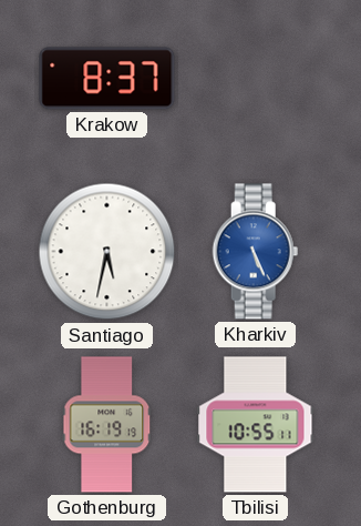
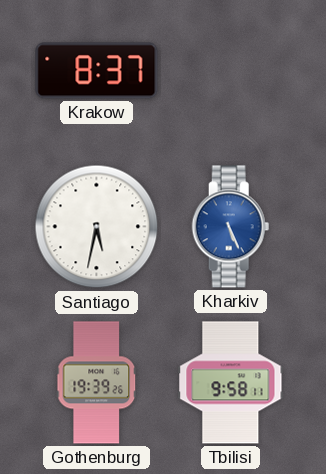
Gothenburg: 16:19 -> 19:39 (97, 383)
Tbilisi: 10:55 -> 9:58 (231, 383)
